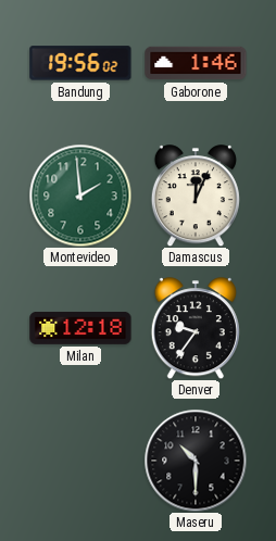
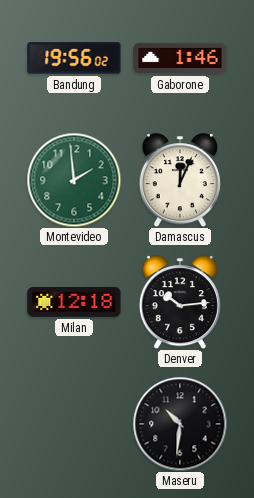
Denver: 9:36 -> 10:14 (180, 302)
Maseru: 10:30 -> 10:31 (180, 424)
